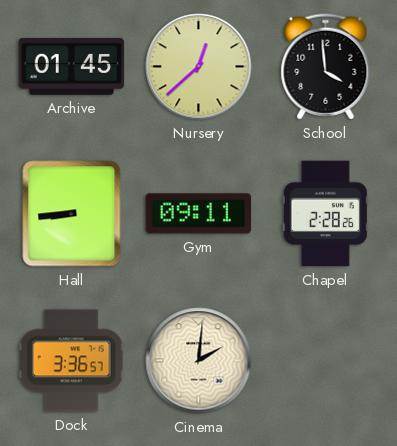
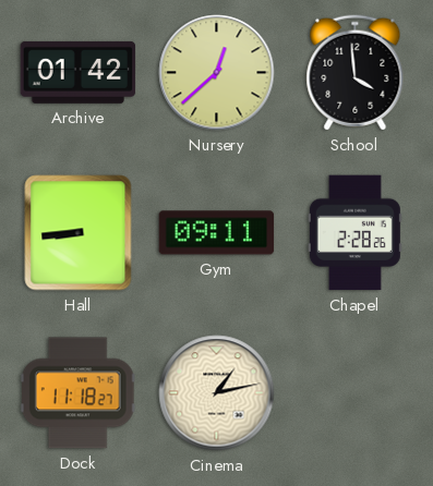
Archive: 01:45 -> 01:42 (79, 72)
Dock: 3:36 -> 11:18 (77, 393)
Cinema: 2:01 -> 1:13 (217, 393)
